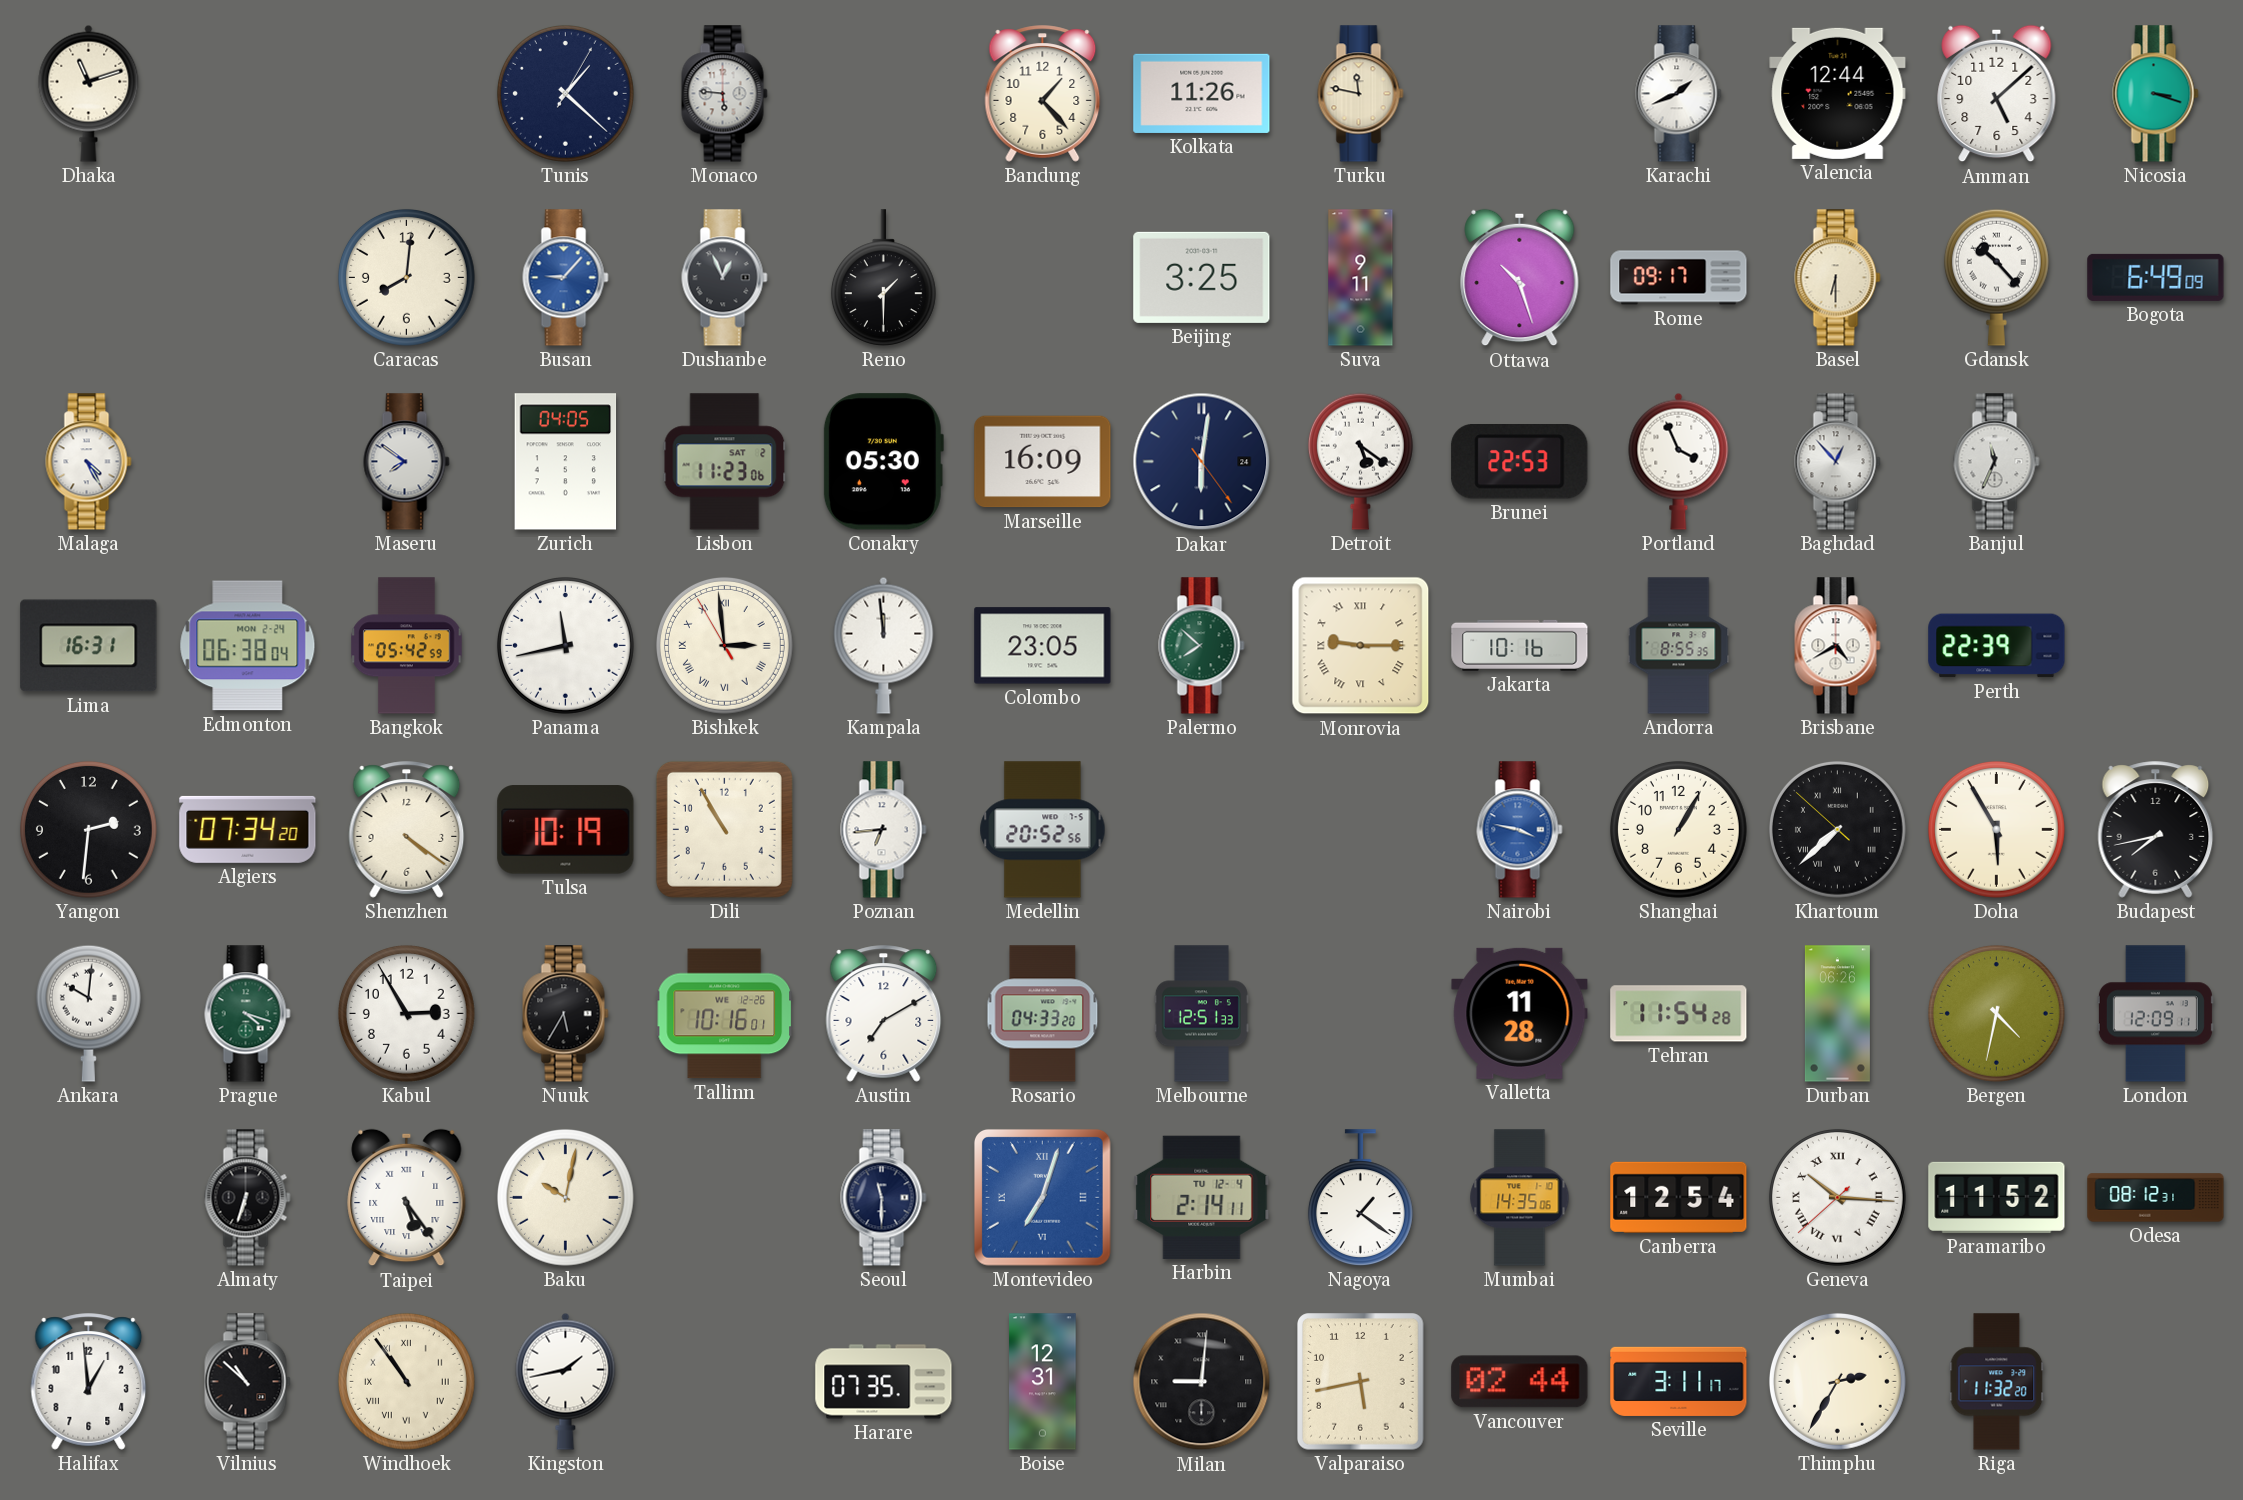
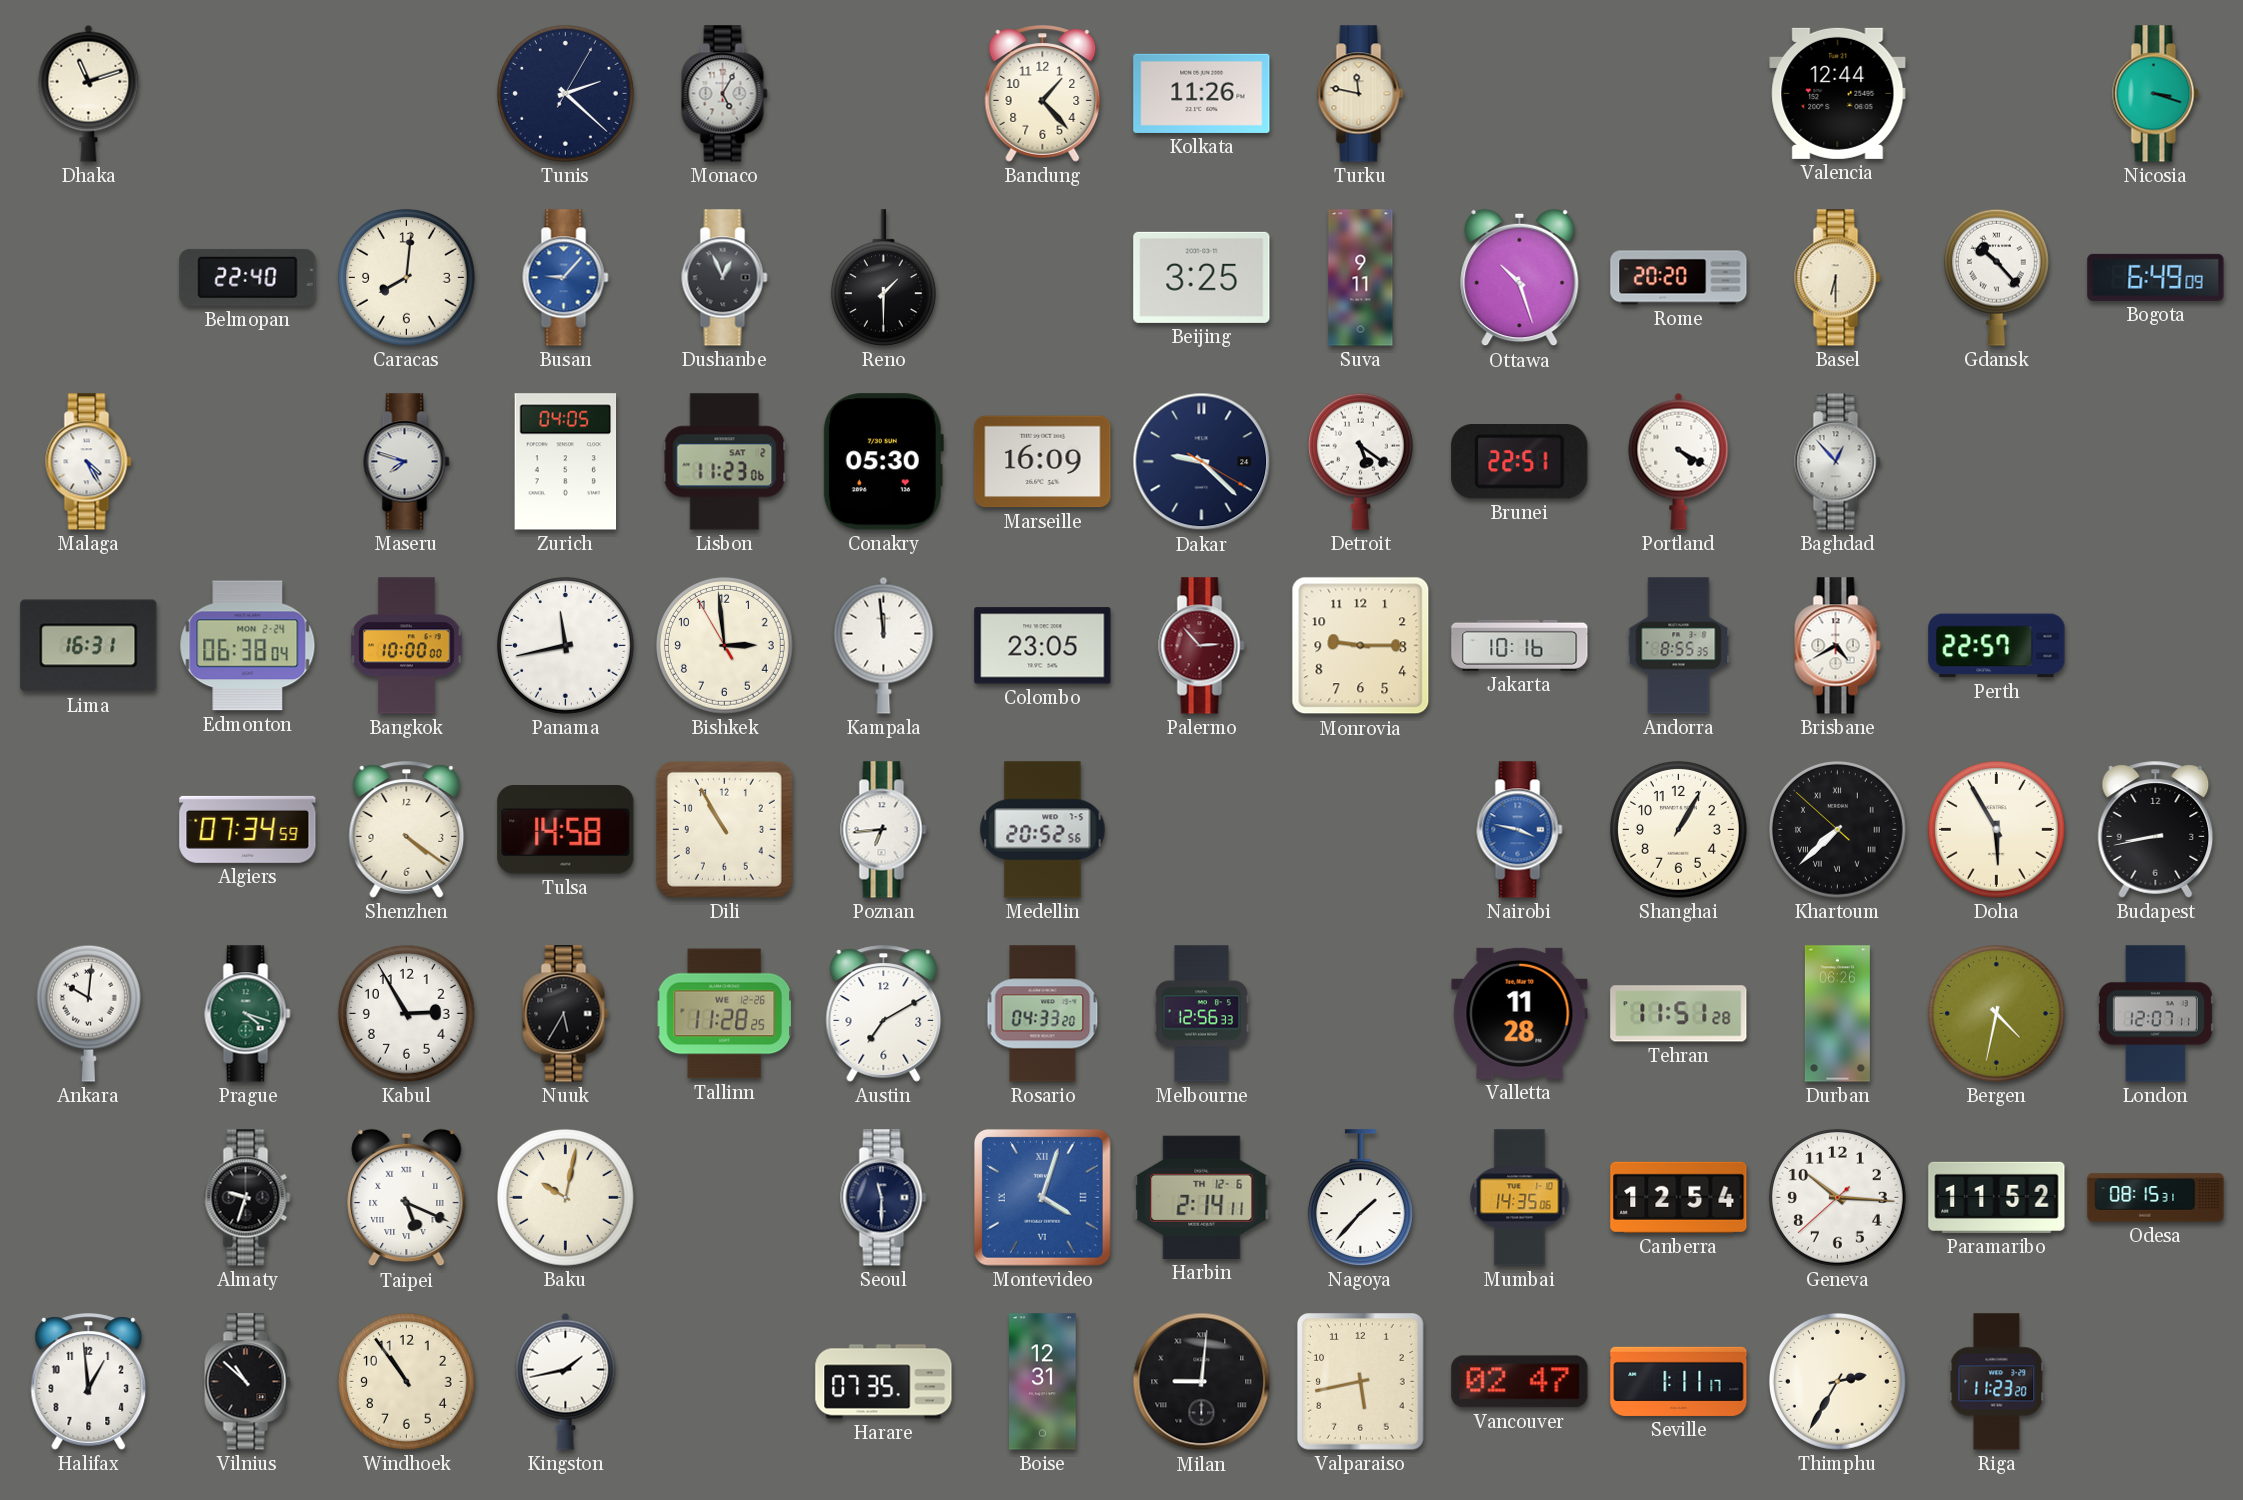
Tunis: 1:22 -> 2:22 (565, 93)
Monaco: 5:46 -> 5:05 (725, 94)
Karachi: 1:41 -> none (1679, 94)
Amman: 5:08 -> none (1997, 94)
Belmopan: none -> 22:40 (248, 277)
Rome: 09:17 -> 20:20 (1679, 278)
Maseru: 7:51 -> 7:48 (407, 462)
Dakar: 6:01 -> 9:22 (1202, 462)
Brunei: 22:53 -> 22:51 (1520, 462)
Portland: 3:56 -> 4:20 (1679, 461)
Banjul: 11:34 -> none (1997, 462)
Bangkok: 05:42 -> 10:00 (407, 646)
Bishkek numerals: Roman -> Arabic (724, 645)
Palermo: 7:52 -> 2:53 (1202, 646)
Palermo dial: green -> burgundy (1202, 646)
Monrovia numerals: Roman -> Arabic (1361, 646)
Perth: 22:39 -> 22:57 (1997, 646)
Yangon: 2:31 -> none (88, 829)
Algiers: 07:34:20 -> 07:34:59 (248, 829)
Tulsa: 10:19 -> 14:58 (566, 830)
Budapest: 7:43 -> 8:43 (2156, 830)
Tallinn: 10:16 -> 11:28 (725, 1014)
Melbourne: 12:51 -> 12:56 (1201, 1014)
Tehran: 11:54 -> 11:51 (1679, 1014)
London: 12:09 -> 12:07 (2155, 1014)
Almaty: 6:33 -> 9:33 (248, 1198)
Taipei: 5:24 -> 5:19 (407, 1198)
Montevideo: 7:03 -> 4:03 (1042, 1197)
Harbin date: TU 12-4 -> TH 12-6 (1202, 1197)
Nagoya: 1:21 -> 1:37 (1360, 1198)
Geneva numerals: Roman -> Arabic (1837, 1197)
Odesa: 08:12 -> 08:15 (2156, 1198)
Windhoek numerals: Roman -> Arabic (406, 1381)
Vancouver: 02:44 -> 02:47 (1520, 1382)
Seville: 3:11 -> 1:11 (1679, 1381)
Riga: 11:32 -> 11:23 (1997, 1382)
